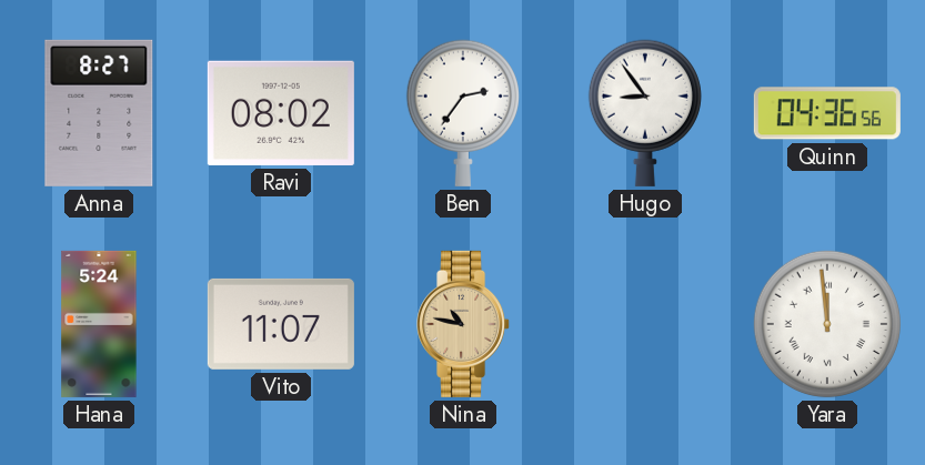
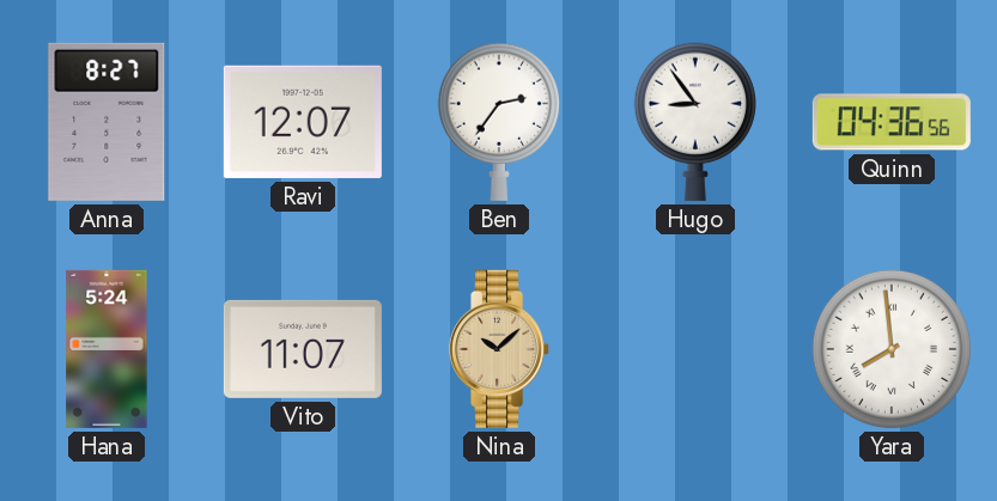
Ravi: 08:02 -> 12:07 (303, 122)
Nina: 10:47 -> 10:08 (500, 349)
Yara: 11:59 -> 7:59 (892, 349)
